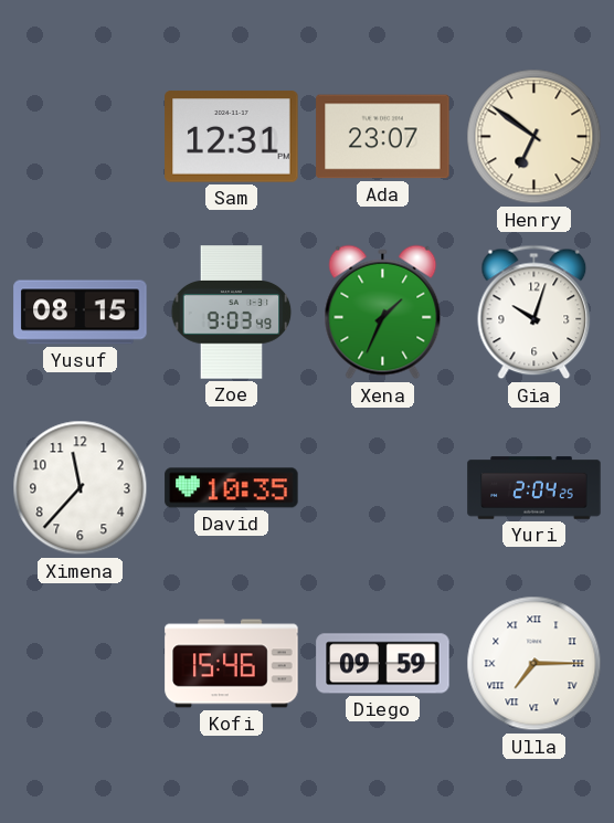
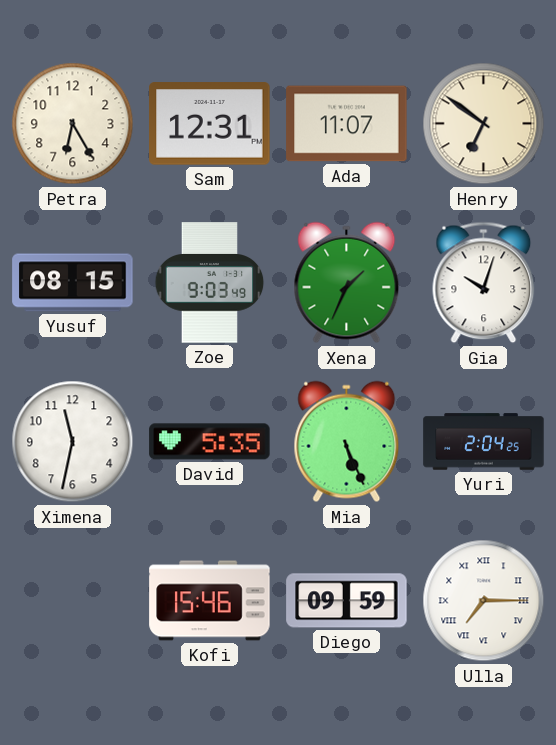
Petra: none -> 6:25 (73, 124)
Ada: 23:07 -> 11:07 (347, 124)
Ximena: 11:37 -> 11:32 (73, 442)
David: 10:35 -> 5:35 (210, 442)
Mia: none -> 5:26 (347, 442)
